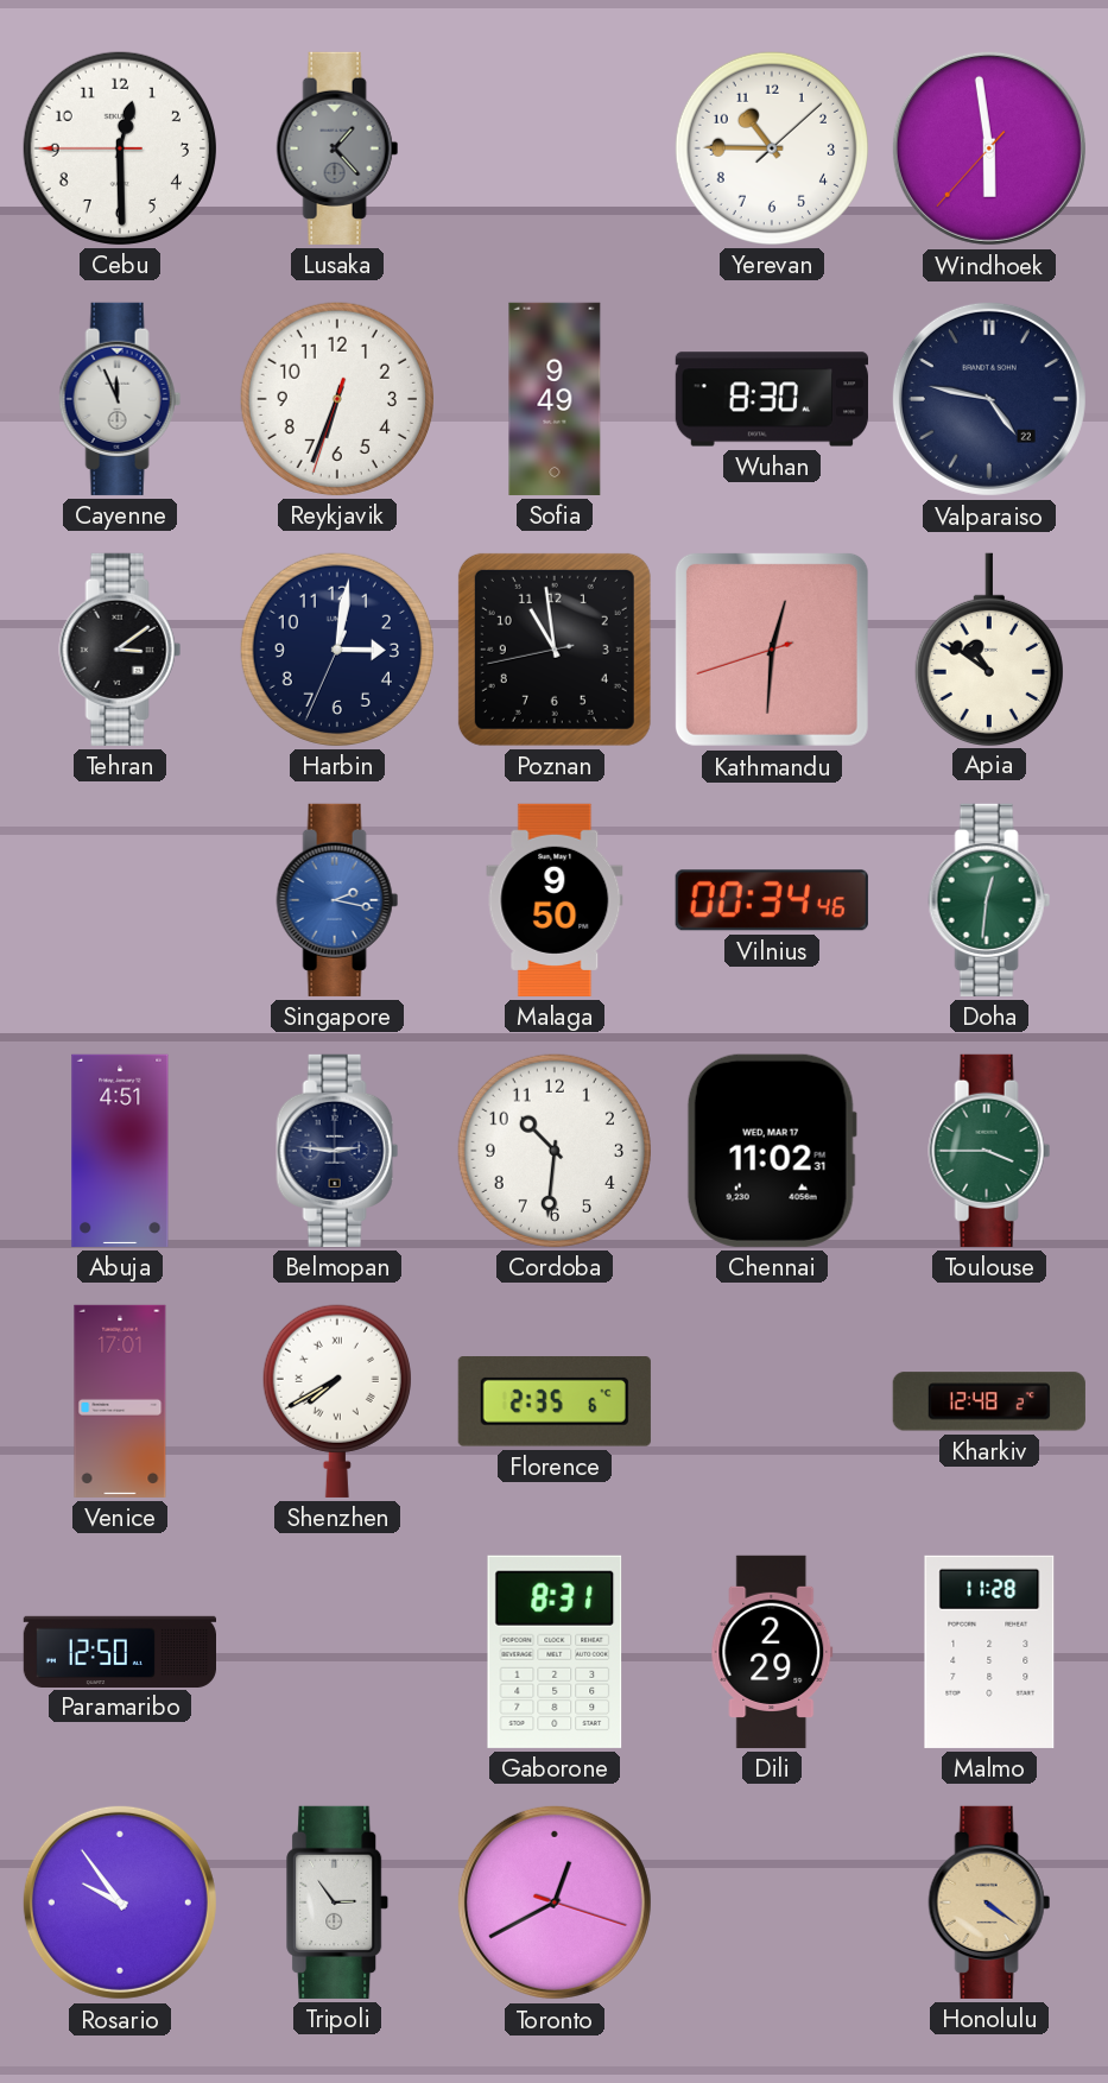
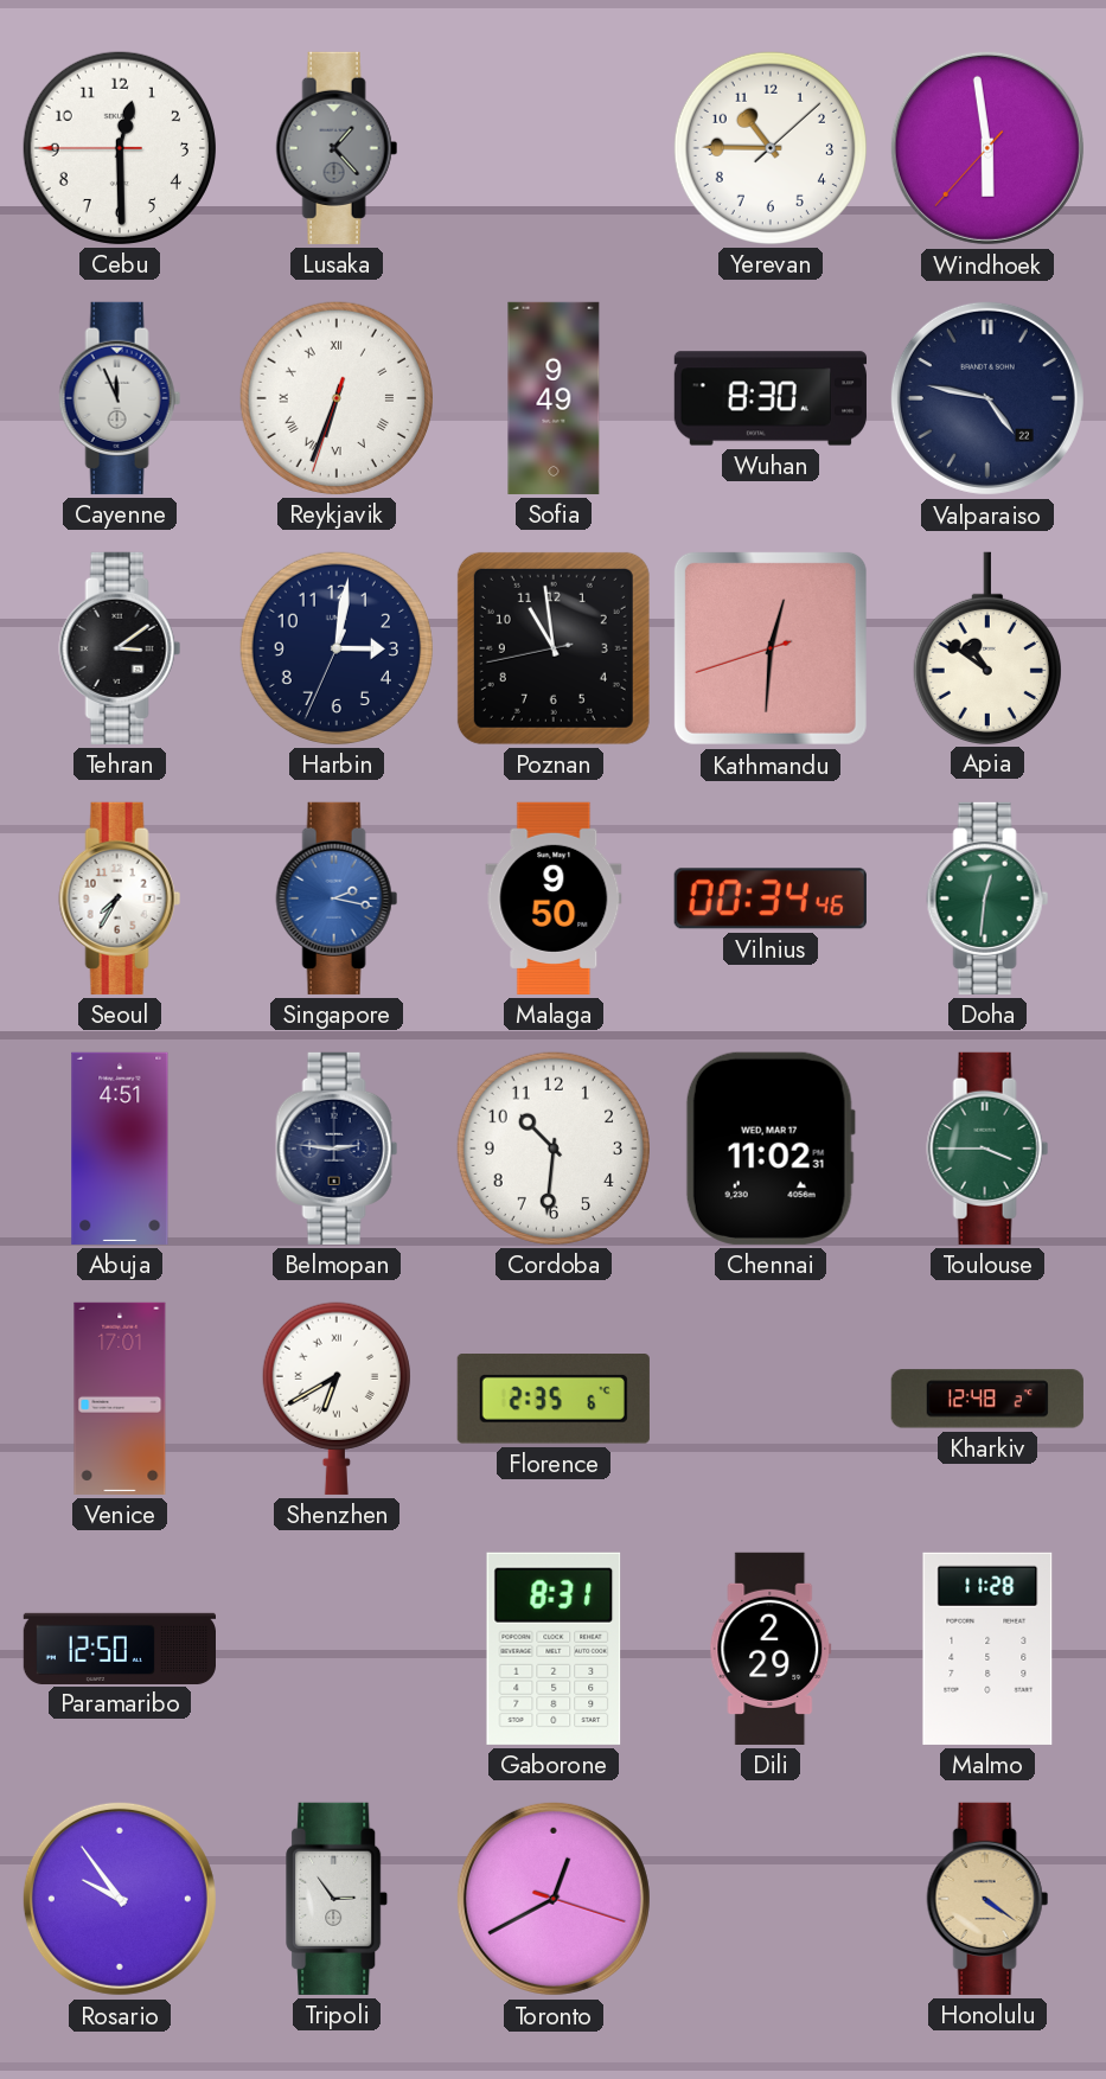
Reykjavik numerals: Arabic -> Roman (337, 398)
Seoul: none -> 7:35 (120, 898)
Shenzhen: 7:40 -> 6:40 (337, 1399)
